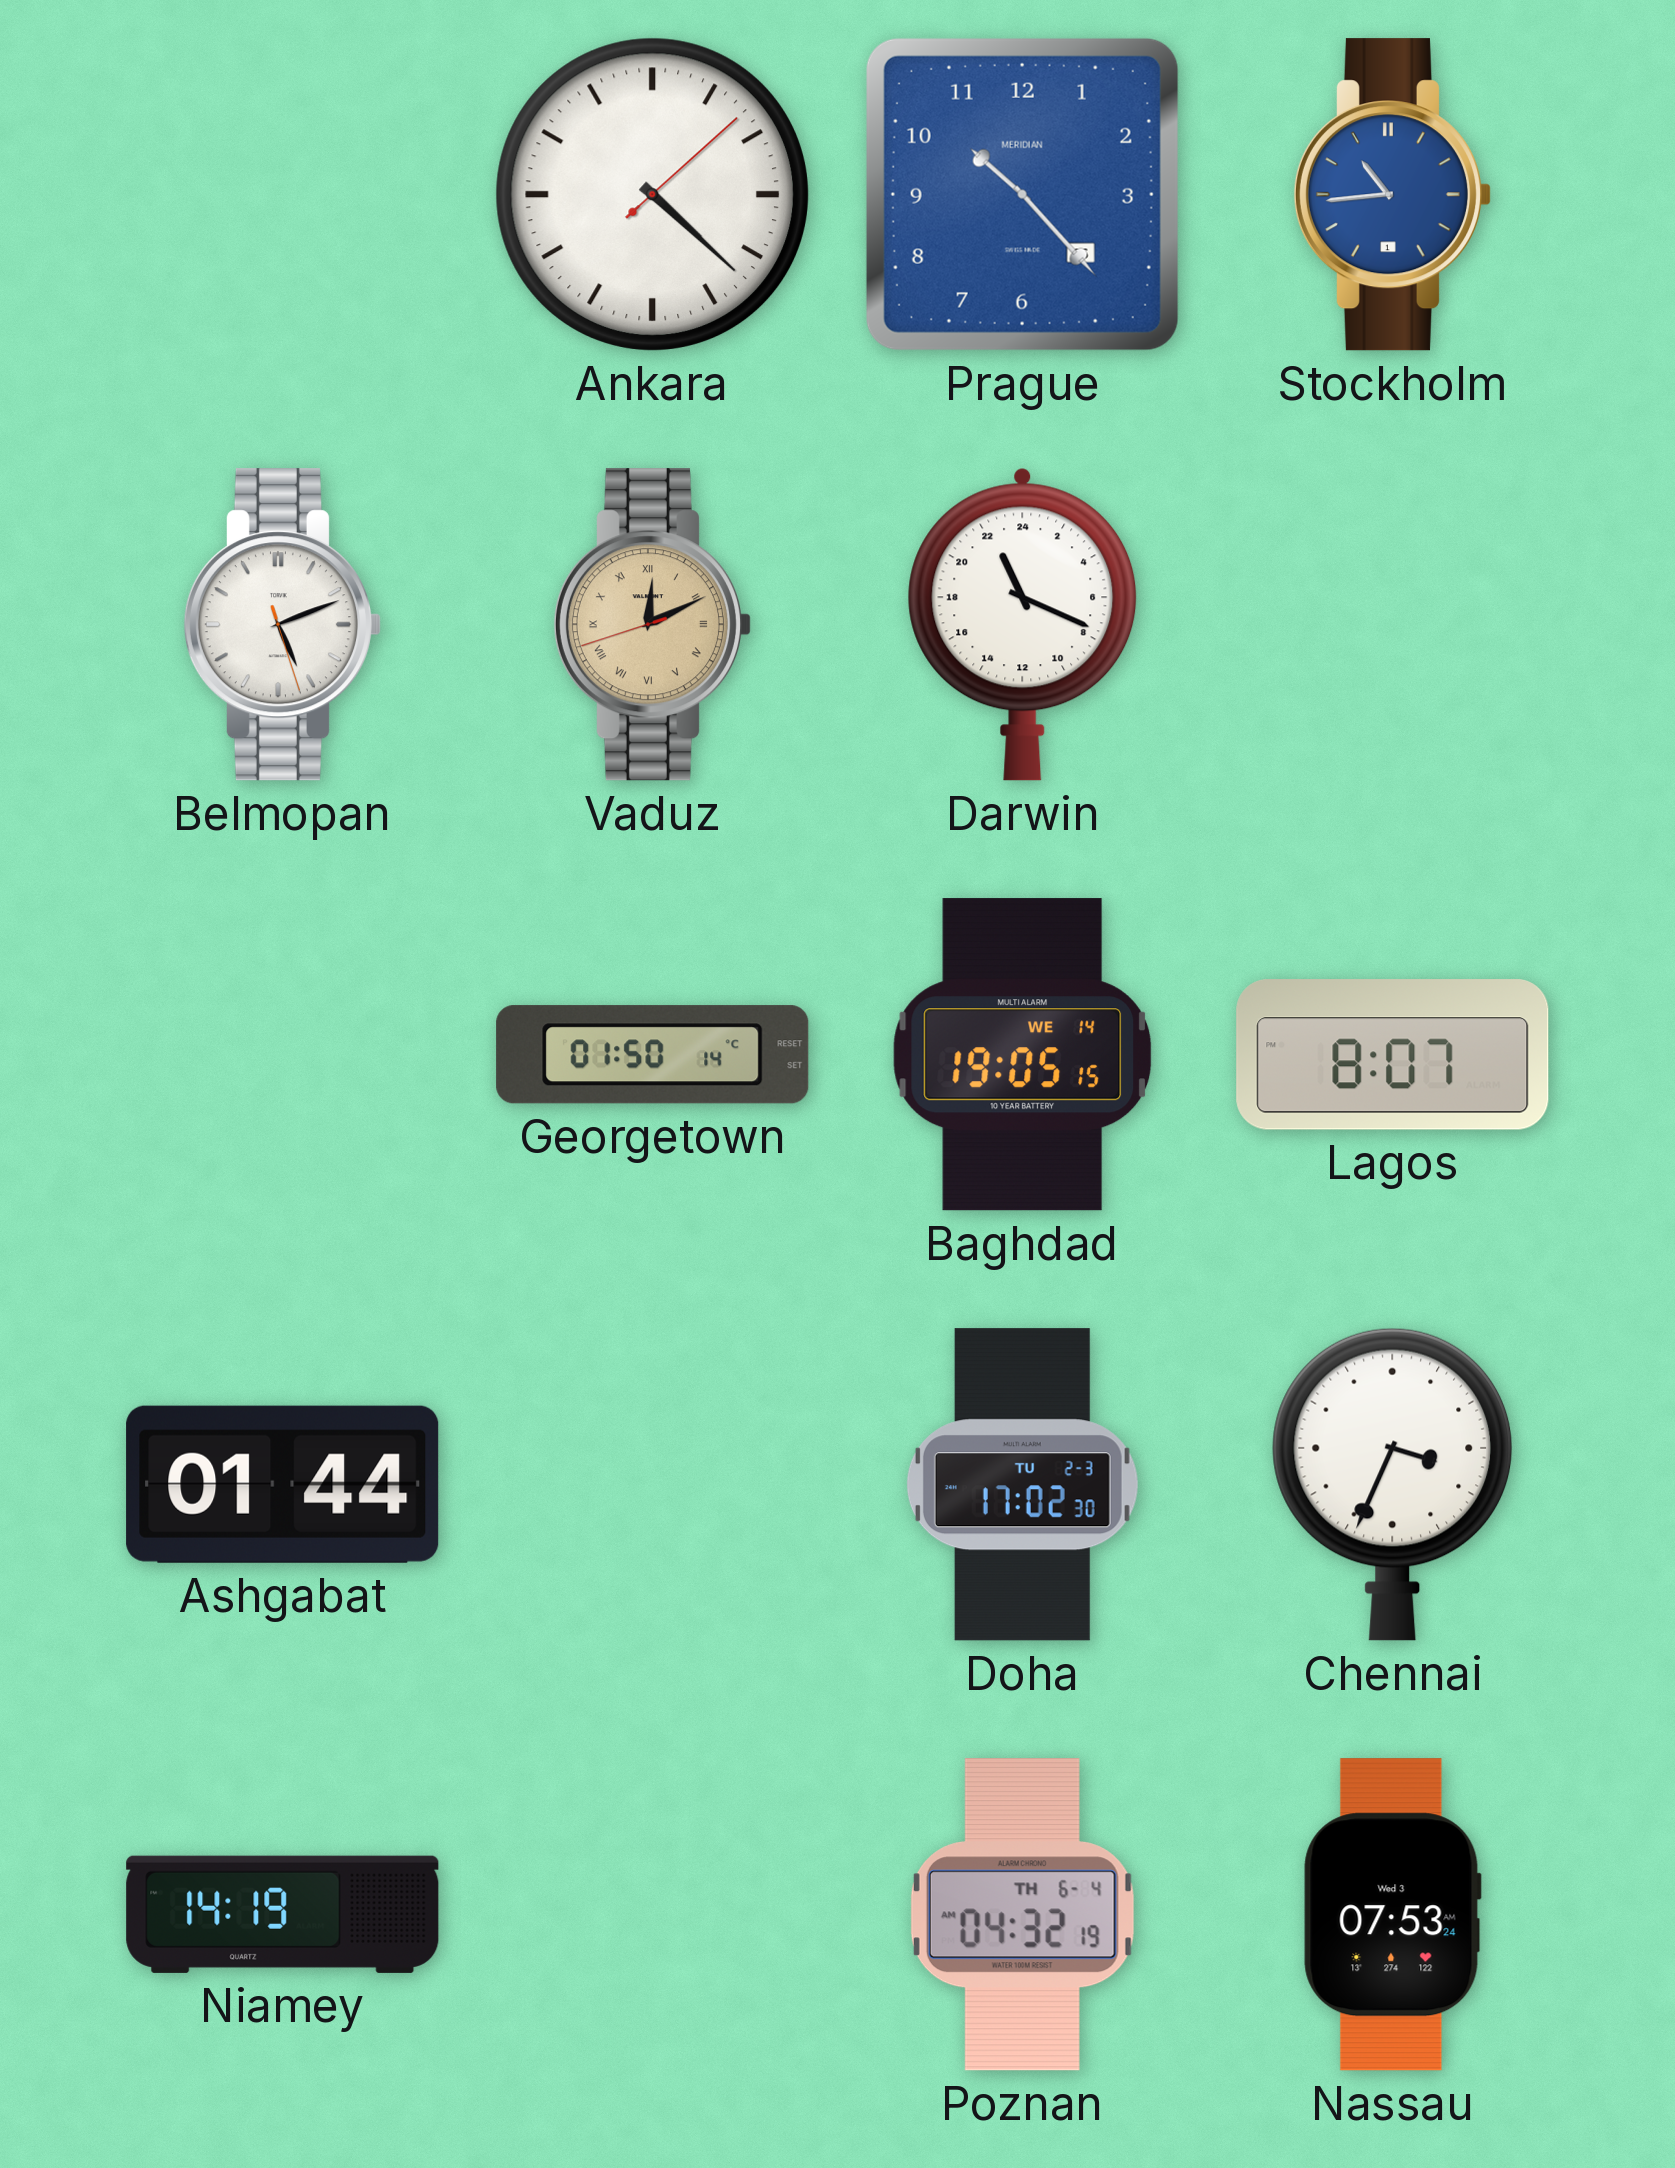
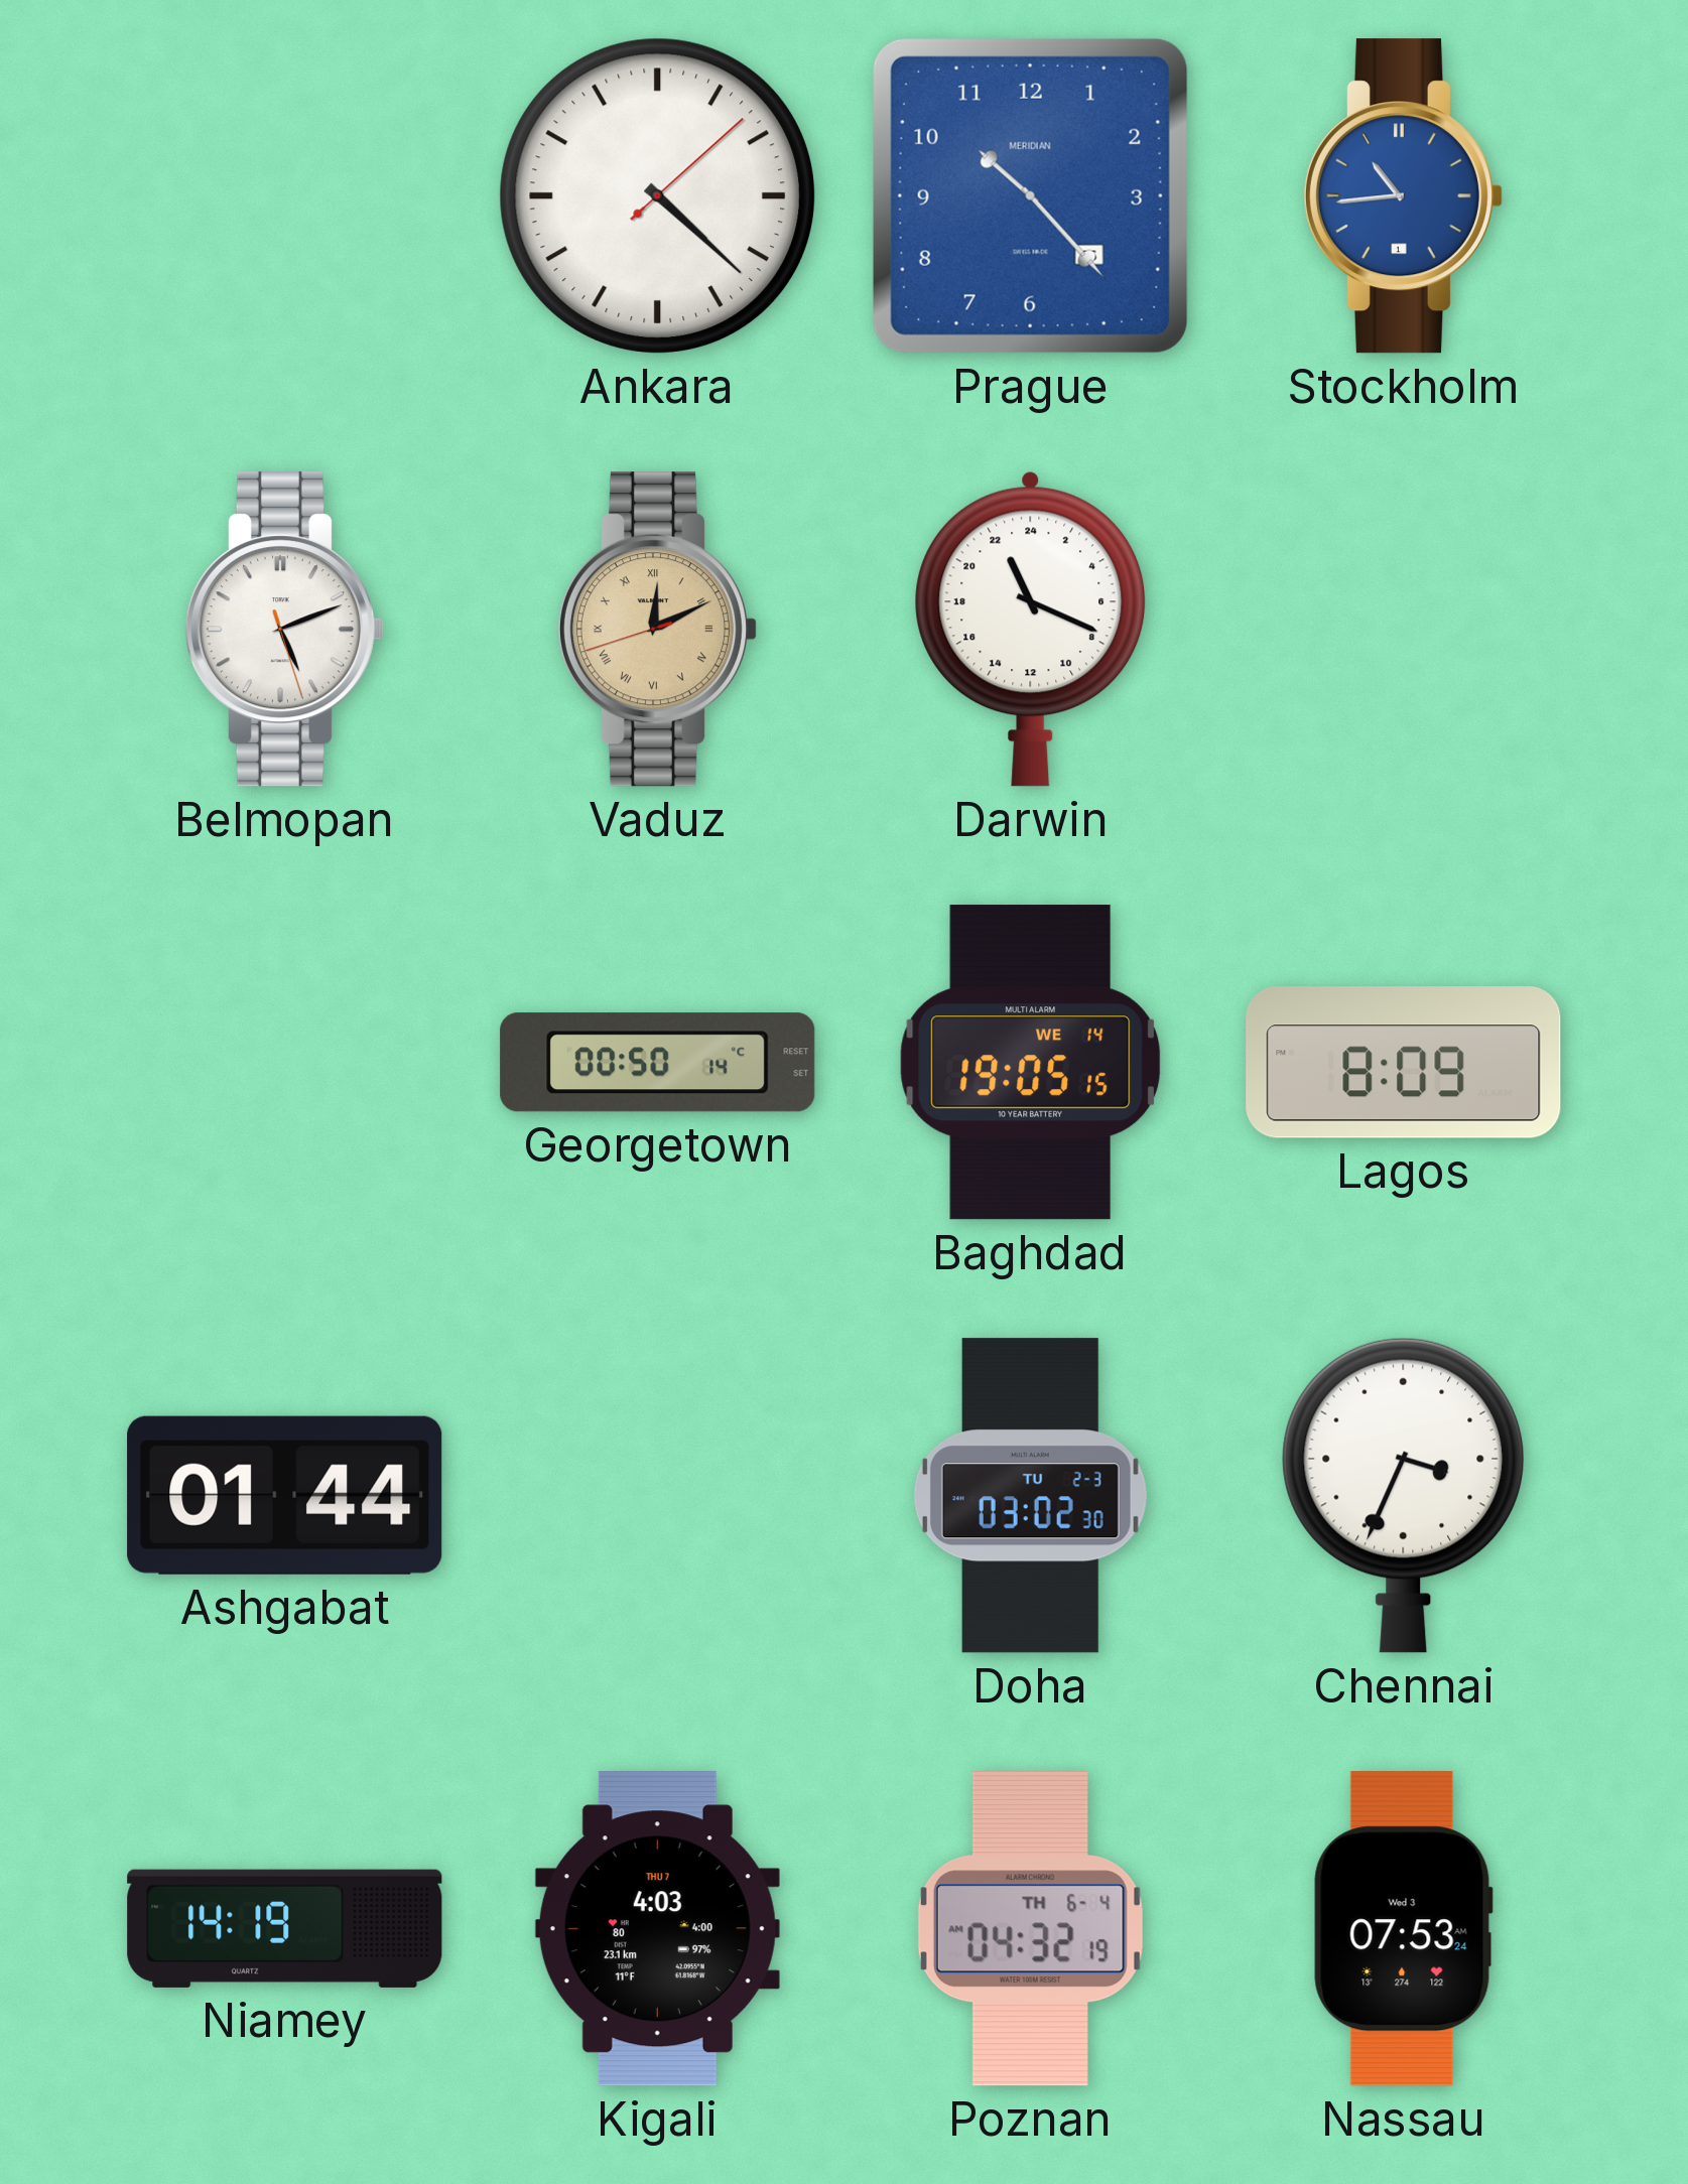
Georgetown: 01:50 -> 00:50 (658, 1063)
Lagos: 8:07 -> 8:09 (1404, 1063)
Doha: 17:02 -> 03:02 (1030, 1496)
Kigali: none -> 4:03 (657, 1929)
